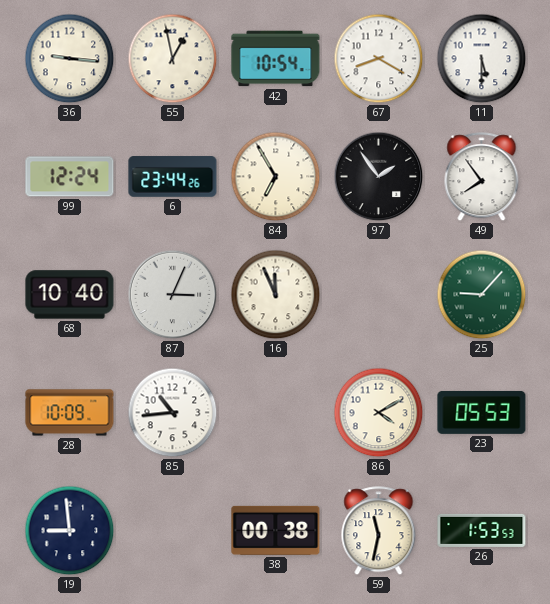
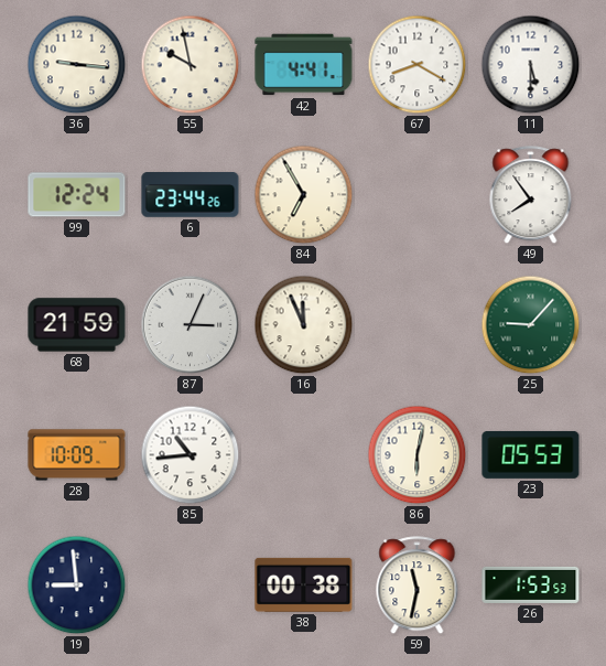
55: 12:58 -> 9:58 (191, 65)
42: 10:54 -> 4:41 (304, 65)
97: 1:54 -> none (379, 177)
68: 10:40 -> 21:59 (77, 325)
86: 4:10 -> 6:02 (418, 455)
